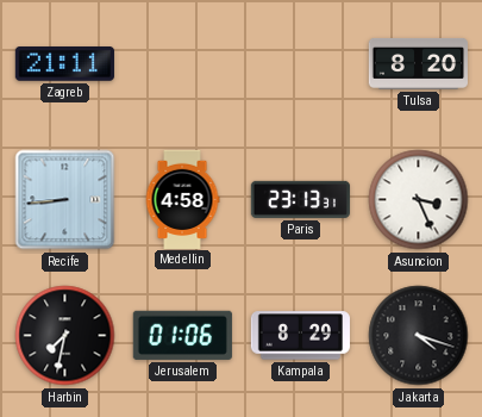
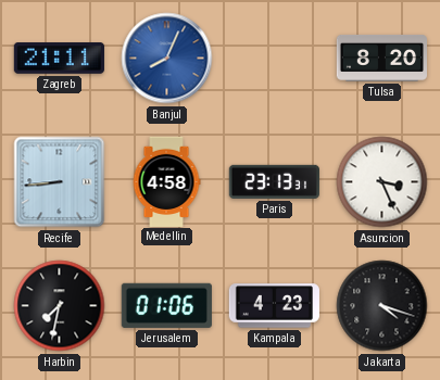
Banjul: none -> 8:04 (167, 59)
Kampala: 8:29 -> 4:23 (274, 306)
